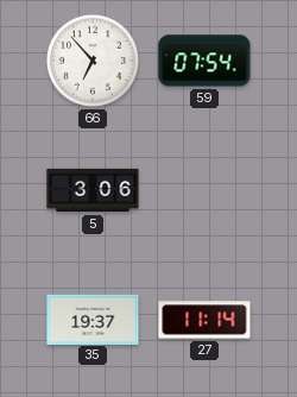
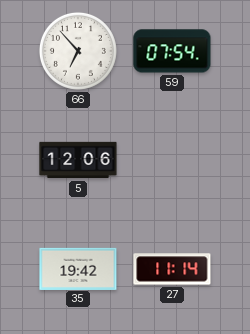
5: 3:06 -> 12:06 (78, 160)
35: 19:37 -> 19:42 (78, 268)
